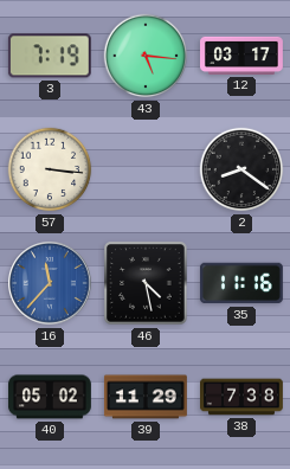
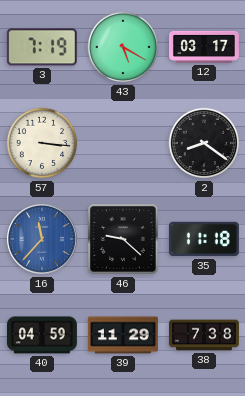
43: 5:16 -> 5:20 (123, 47)
46: 4:28 -> 9:22 (123, 239)
35: 11:16 -> 11:18 (204, 239)
40: 05:02 -> 04:59 (42, 335)
